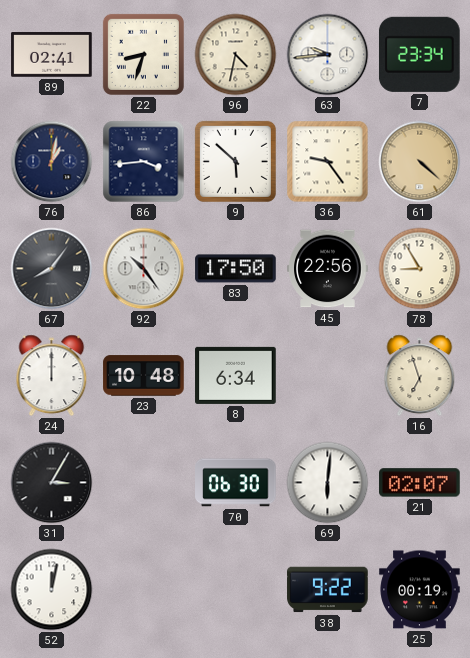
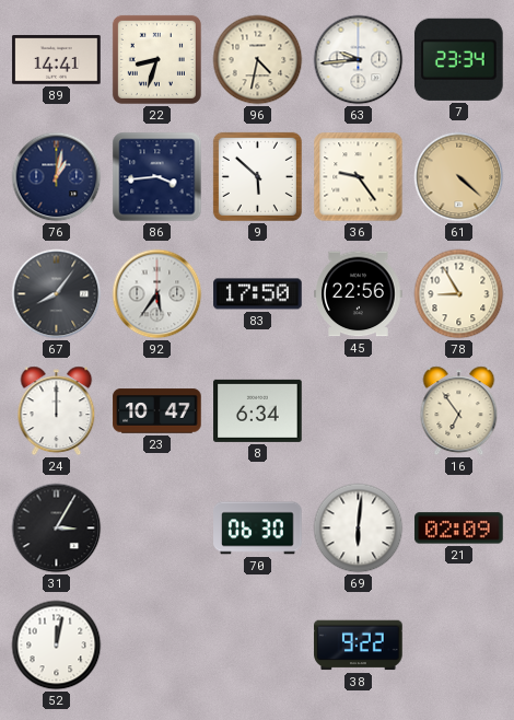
89: 02:41 -> 14:41 (57, 60)
92: 10:24 -> 5:36 (157, 294)
23: 10:48 -> 10:47 (157, 411)
16: 6:57 -> 6:54 (459, 411)
21: 02:07 -> 02:09 (459, 529)
25: 00:19 -> none (420, 590)
